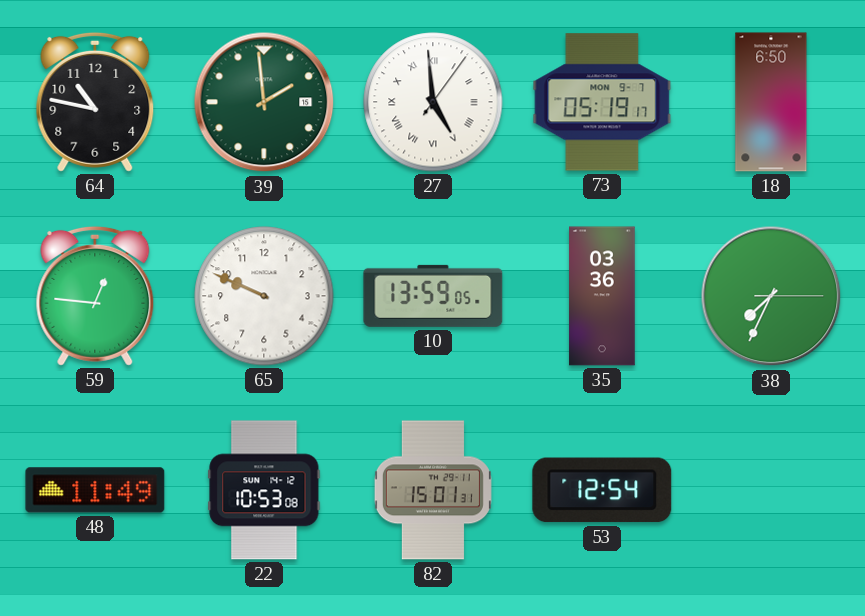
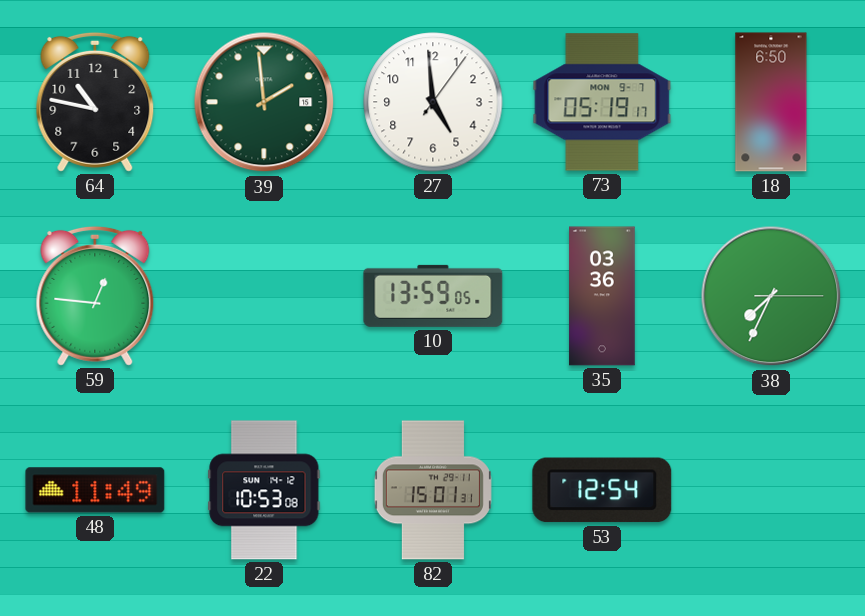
27 numerals: Roman -> Arabic (433, 102)
65: 9:49 -> none (264, 296)
